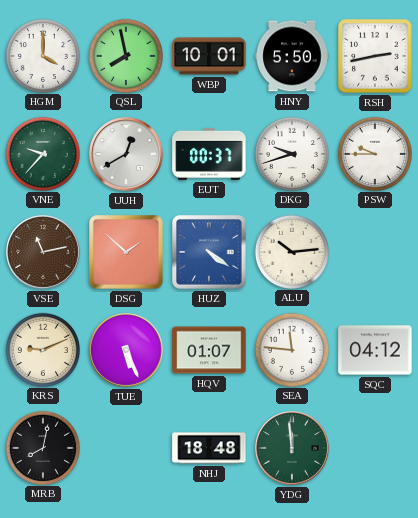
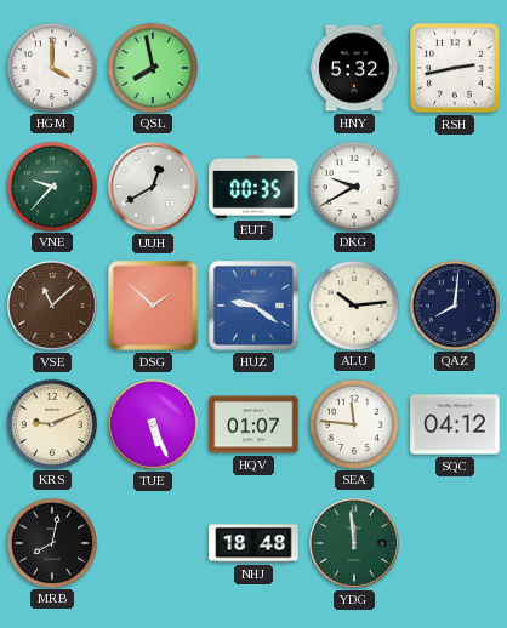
WBP: 10:01 -> none (209, 56)
HNY: 5:50 -> 5:32 (354, 68)
EUT: 00:37 -> 00:35 (253, 187)
DKG: 9:42 -> 9:40 (353, 185)
PSW: 9:45 -> none (374, 153)
VSE: 11:13 -> 11:08 (52, 306)
HUZ: 4:21 -> 9:21 (253, 306)
QAZ: none -> 8:01 (454, 304)
